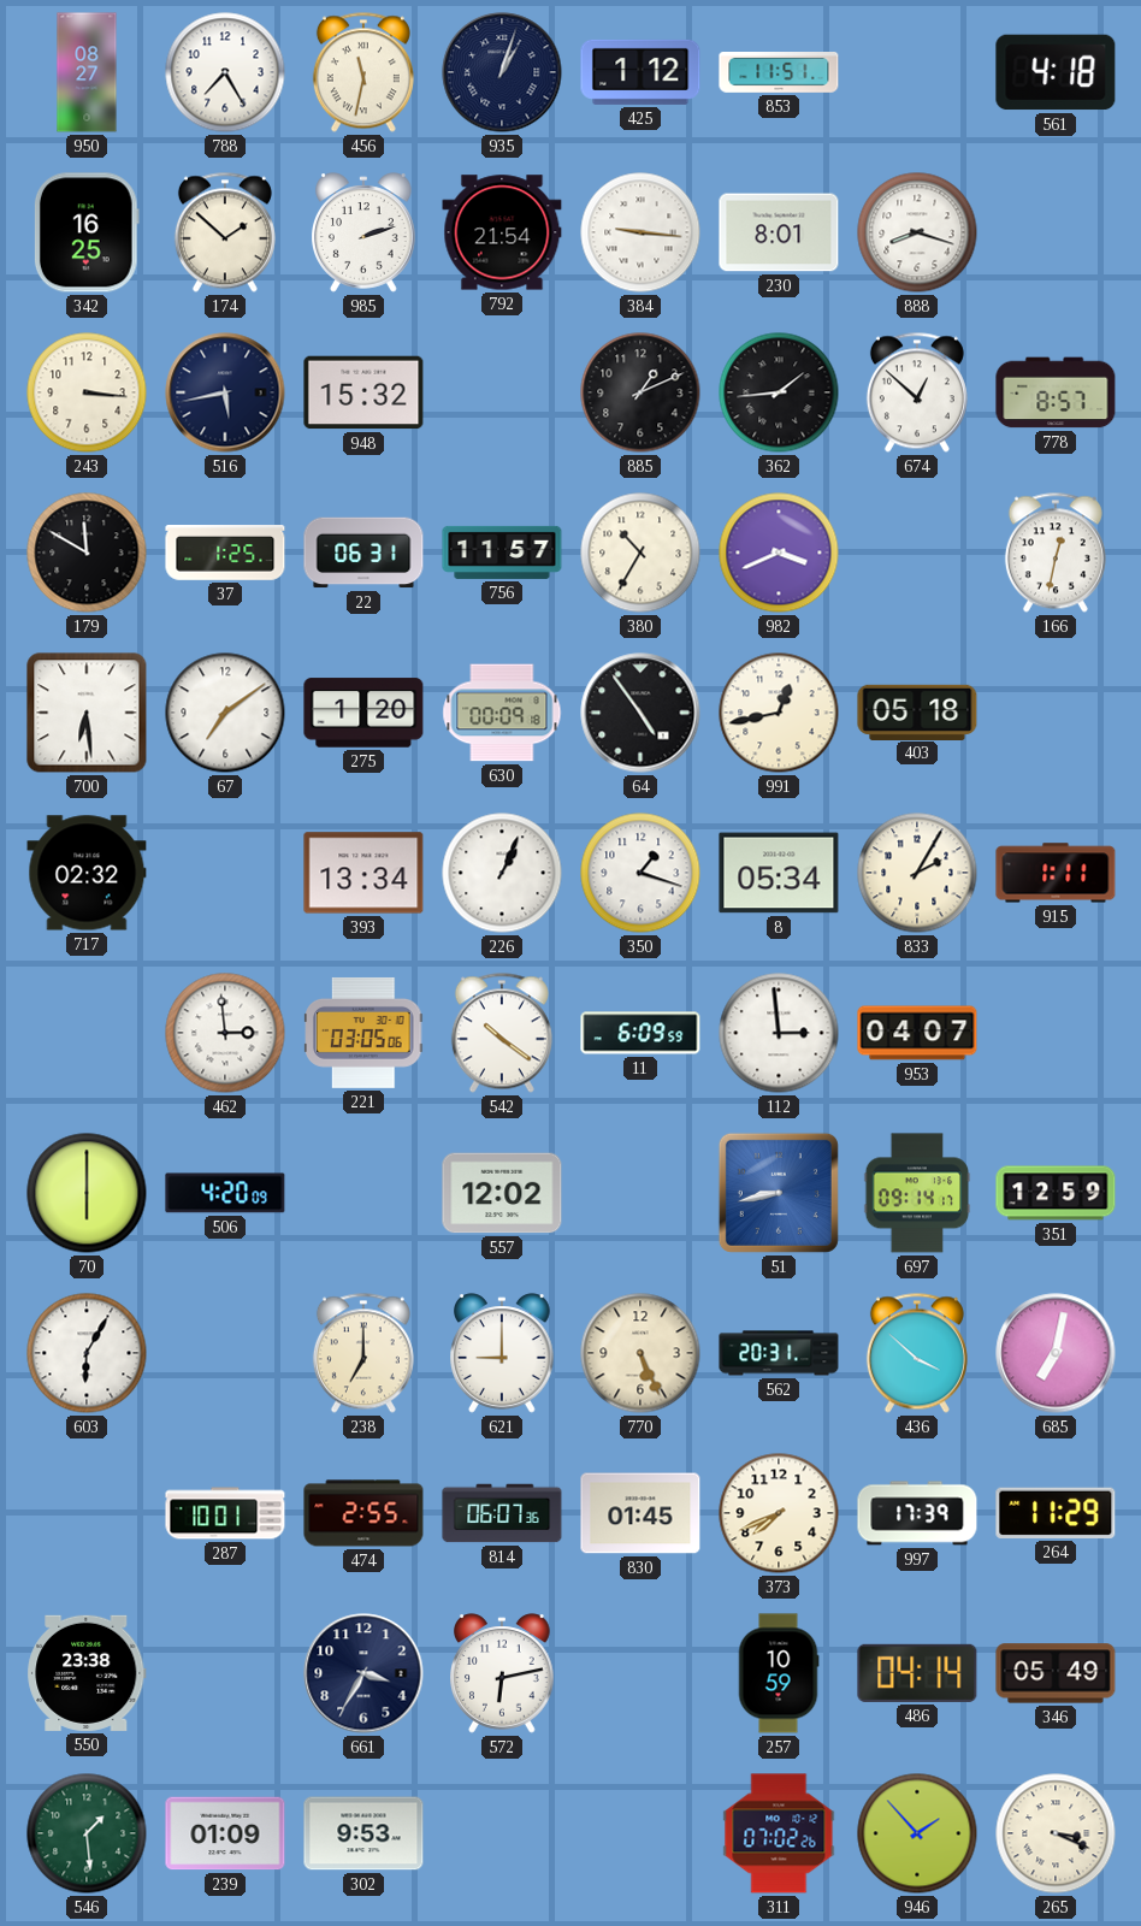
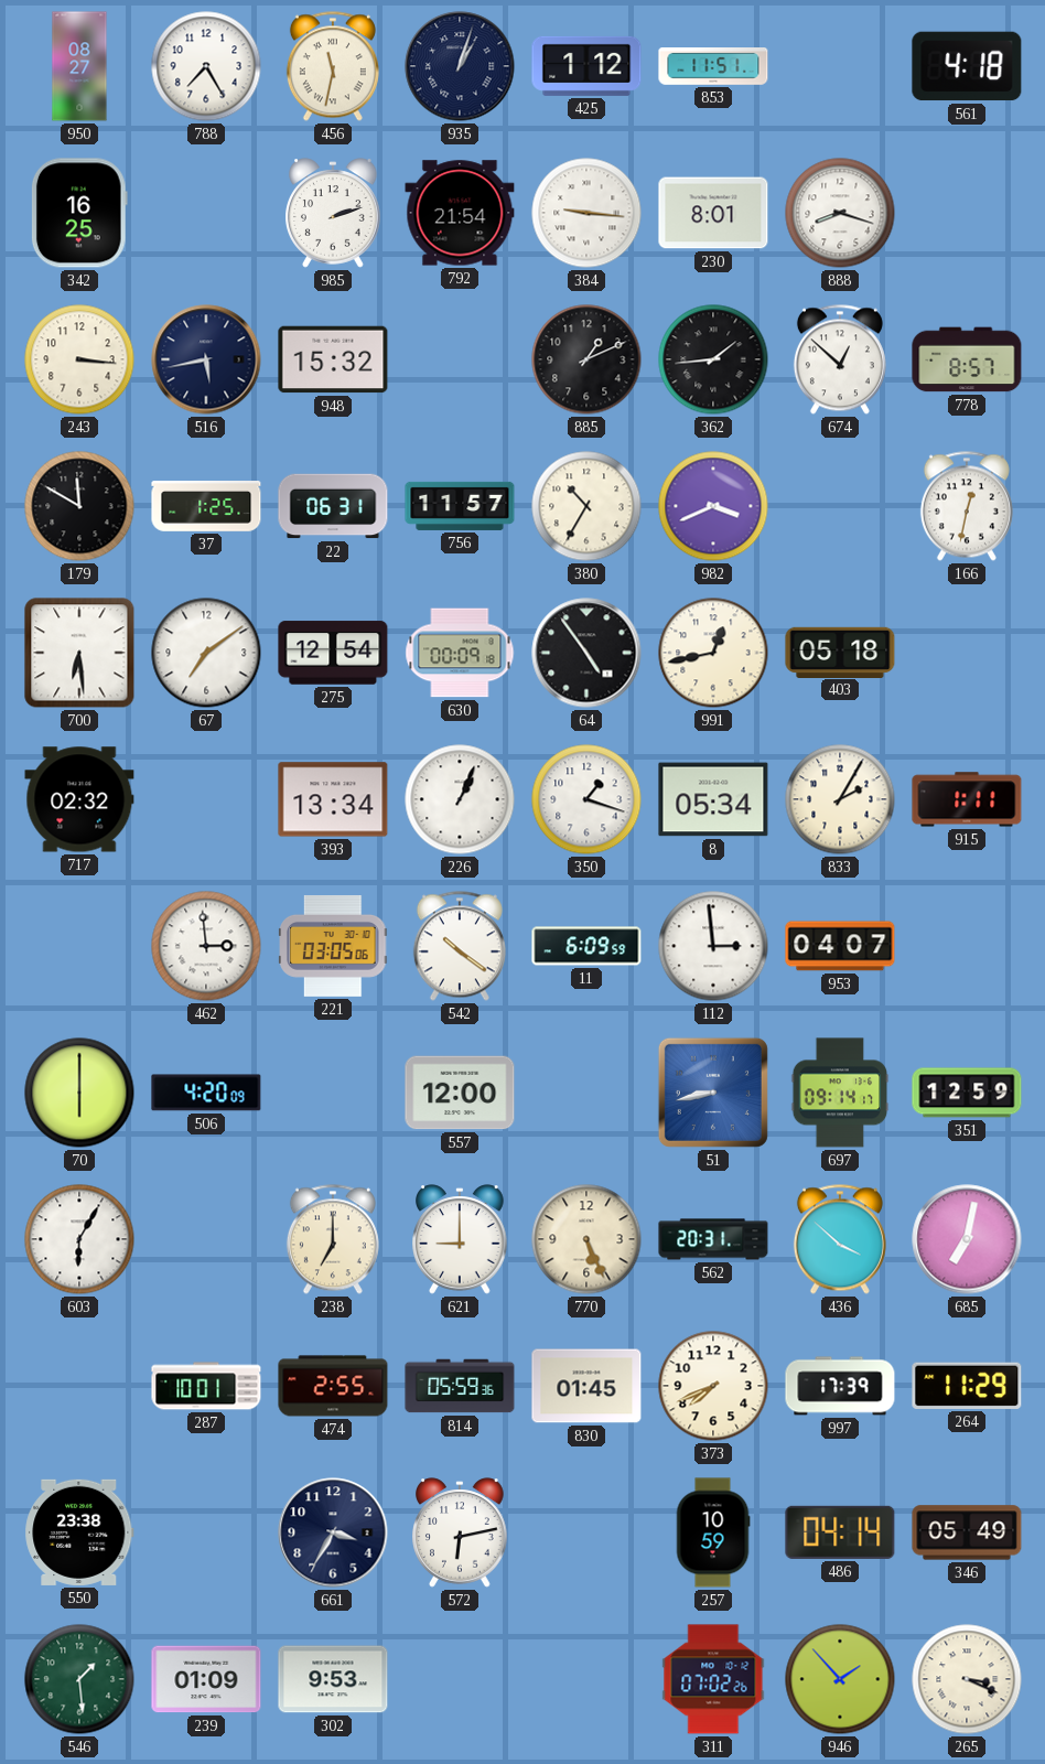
174: 1:52 -> none (225, 232)
275: 1:20 -> 12:54 (333, 653)
557: 12:02 -> 12:00 (460, 1093)
814: 06:07 -> 05:59 (460, 1386)
